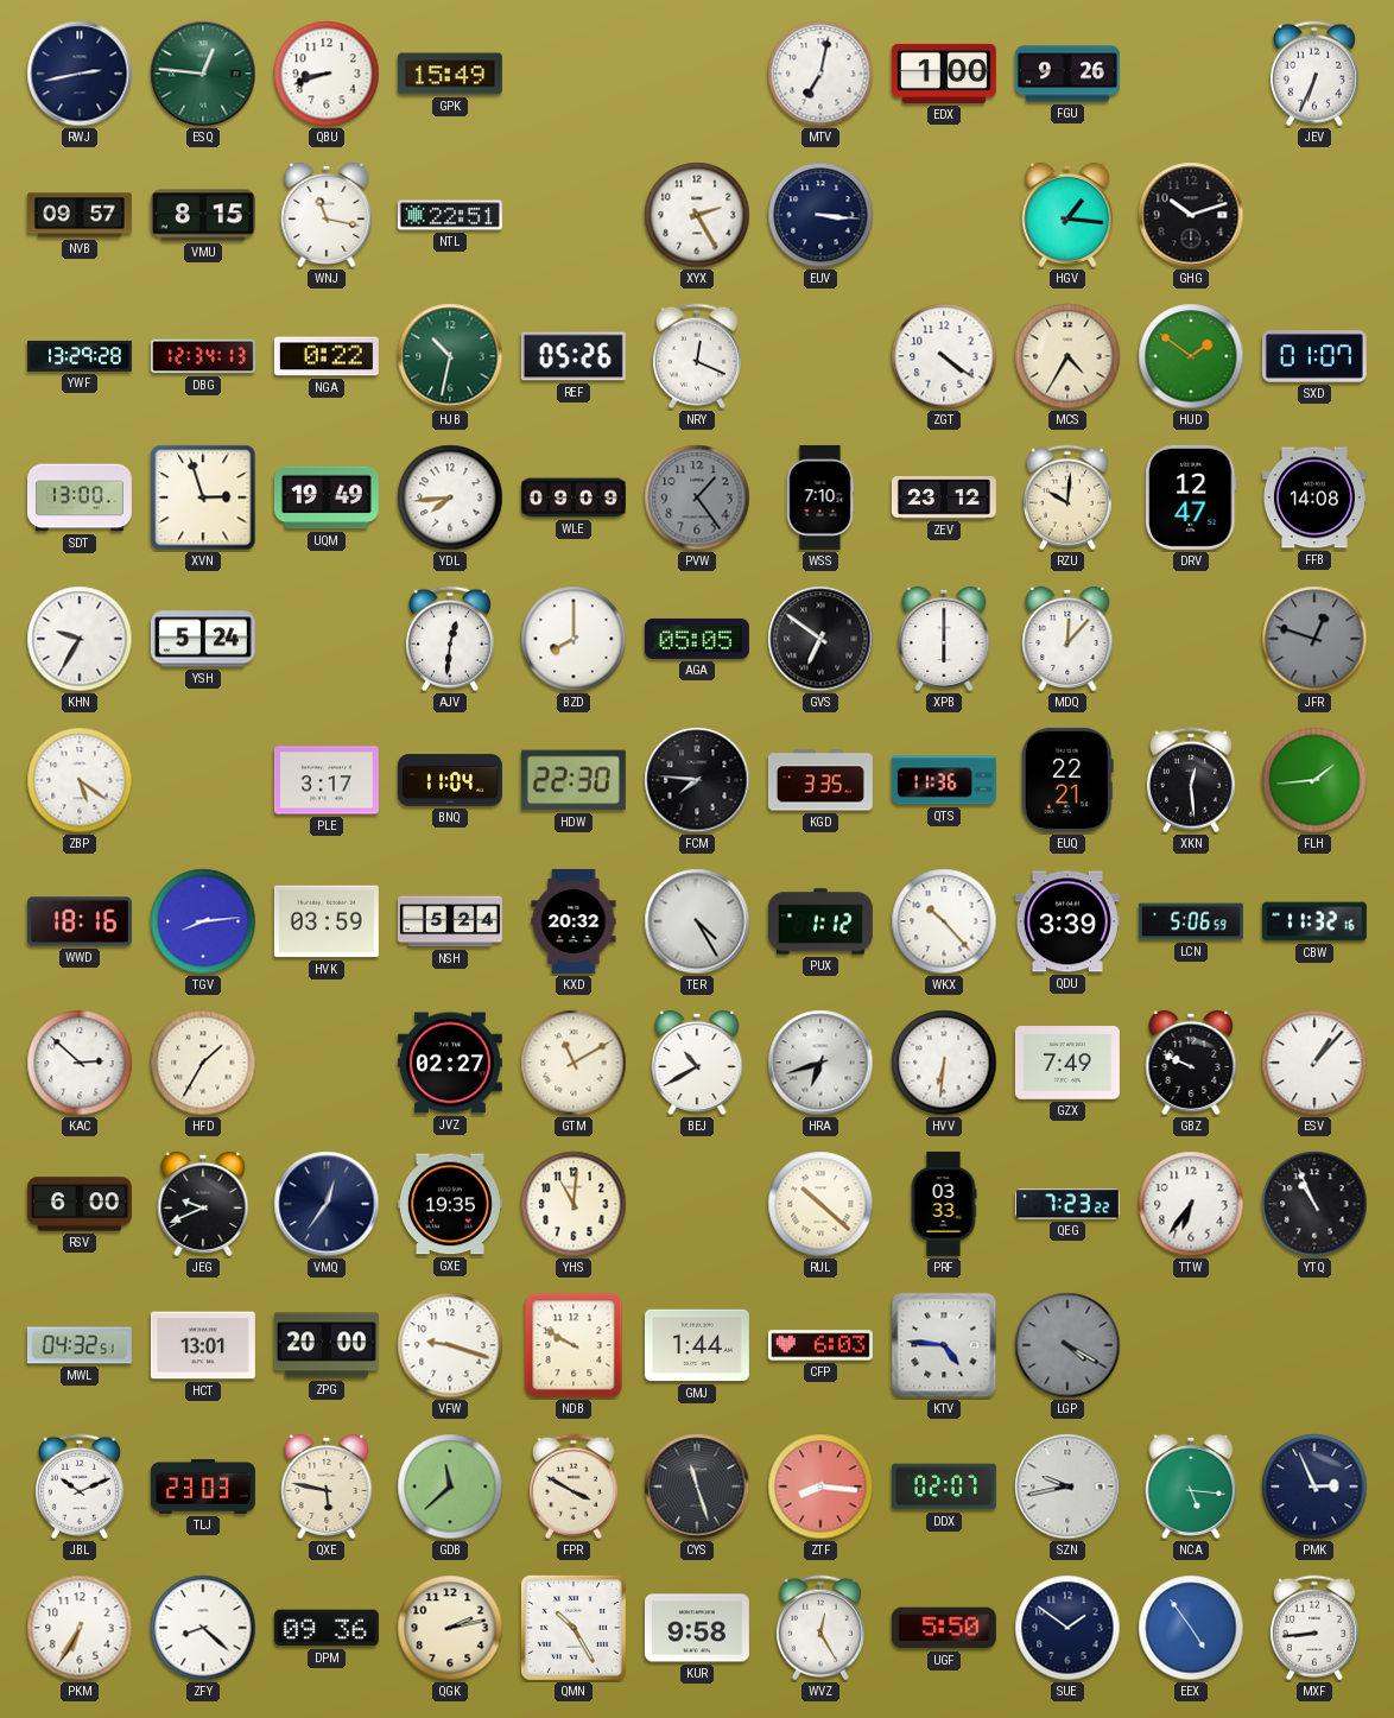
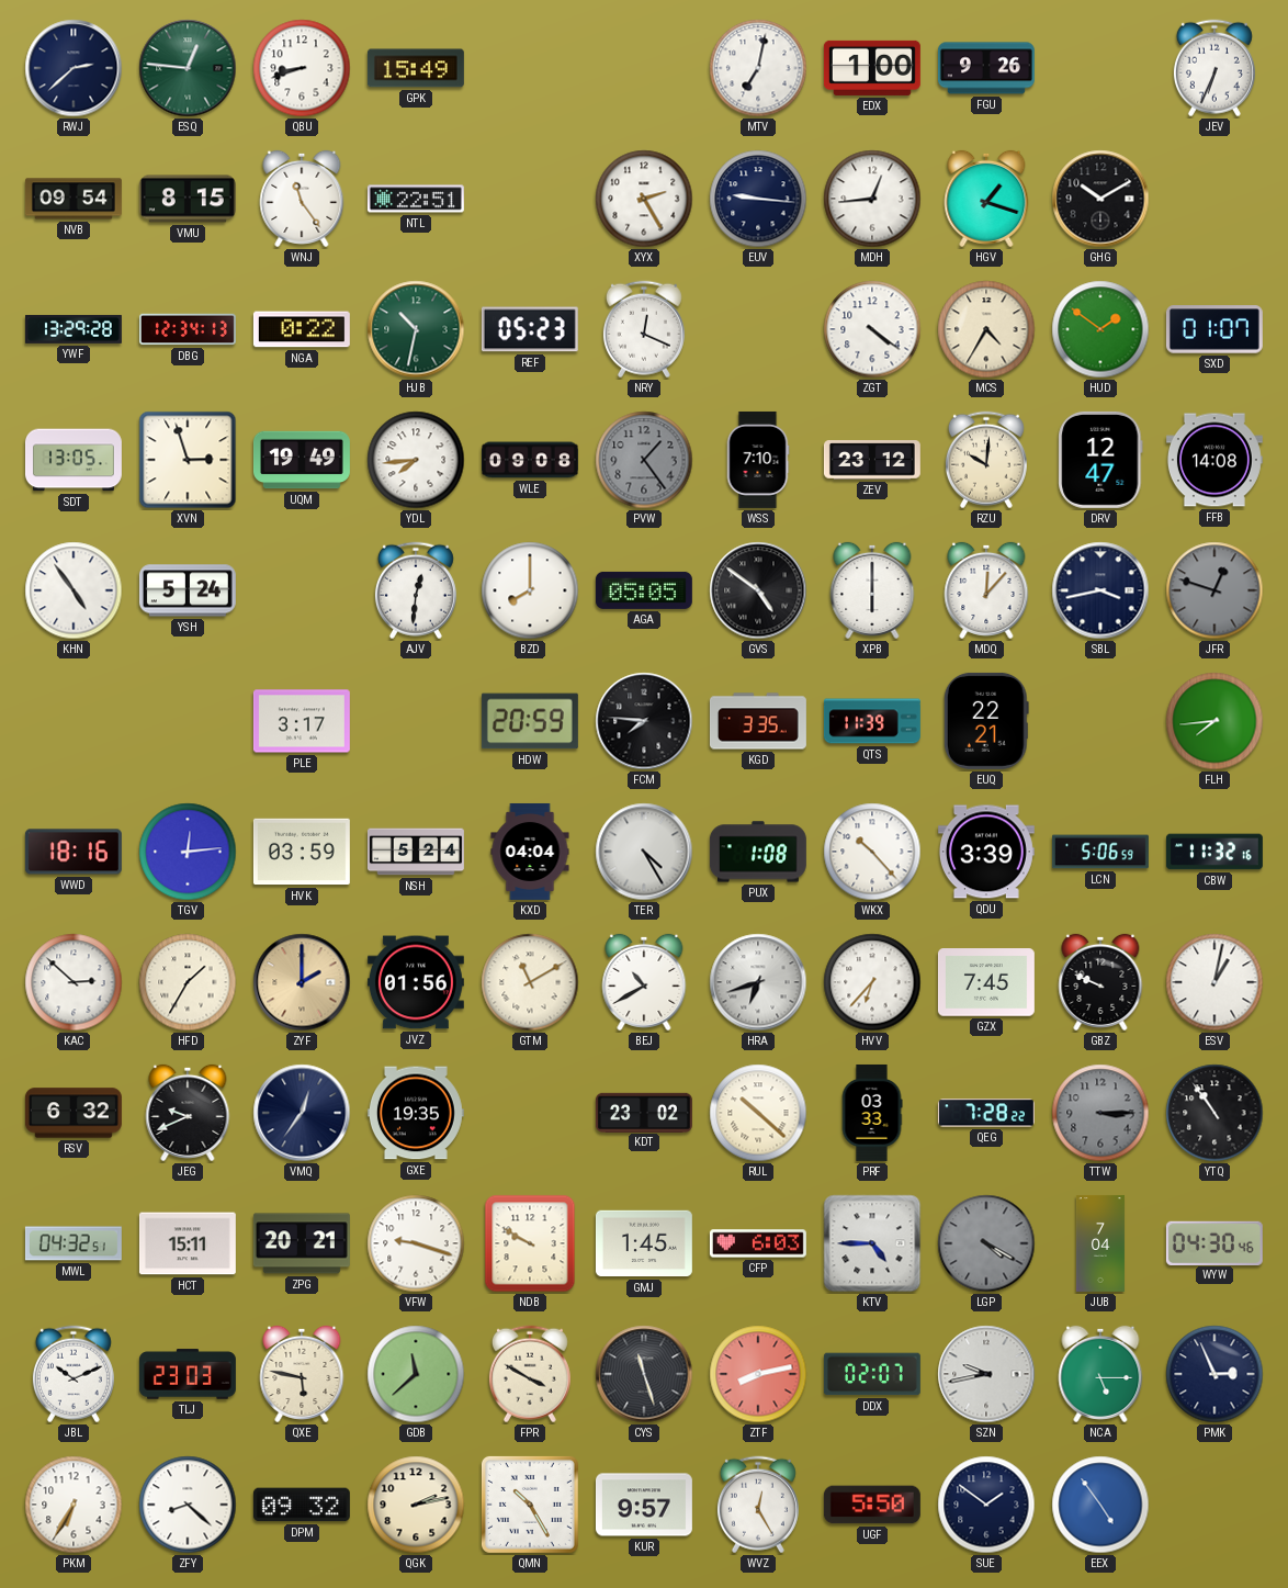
RWJ: 2:43 -> 2:38 (74, 68)
NVB: 09:57 -> 09:54 (74, 199)
WNJ: 11:17 -> 11:24 (302, 199)
EUV: 3:16 -> 9:16 (758, 199)
MDH: none -> 12:44 (872, 199)
HGV: 1:16 -> 1:18 (986, 199)
GHG: 10:12 -> 10:10 (1100, 199)
REF: 05:26 -> 05:23 (530, 329)
SDT: 13:00 -> 13:05 (74, 460)
WLE: 09:09 -> 09:08 (530, 460)
KHN: 9:35 -> 4:54 (74, 590)
GVS: 6:51 -> 4:51 (758, 590)
SBL: none -> 3:43 (1100, 590)
ZBP: 5:21 -> none (80, 780)
BNQ: 11:04 -> none (450, 780)
HDW: 22:30 -> 20:59 (530, 721)
QTS: 11:36 -> 11:39 (872, 721)
XKN: 12:29 -> none (1191, 780)
FLH: 1:44 -> 7:44 (1214, 721)
TGV: 8:14 -> 12:14 (188, 852)
KXD: 20:32 -> 04:04 (530, 852)
PUX: 1:12 -> 1:08 (758, 852)
ZYF: none -> 2:00 (302, 982)
JVZ: 02:27 -> 01:56 (416, 982)
HVV: 6:31 -> 6:37 (872, 982)
GZX: 7:49 -> 7:45 (986, 982)
ESV: 1:07 -> 1:02 (1214, 982)
RSV: 6:00 -> 6:32 (74, 1113)
YHS: 11:01 -> none (574, 1204)
KDT: none -> 23:02 (644, 1112)
QEG: 7:23 -> 7:28 (986, 1113)
TTW: 6:36 -> 3:15 (1100, 1113)
TTW dial: white -> grey (1100, 1113)
YTQ: 10:56 -> 10:54 (1214, 1113)
HCT: 13:01 -> 15:11 (188, 1243)
ZPG: 20:00 -> 20:21 (302, 1243)
GMJ: 1:44 -> 1:45 (644, 1243)
KTV: 4:46 -> 4:45 (872, 1243)
JUB: none -> 7:04 (1100, 1243)
WYW: none -> 04:30 (1214, 1242)
ZTF: 8:16 -> 8:13 (758, 1374)
NCA: 5:16 -> 5:15 (1100, 1374)
DPM: 09:36 -> 09:32 (302, 1505)
KUR: 9:58 -> 9:57 (644, 1505)
MXF: 8:44 -> none (1314, 1628)
